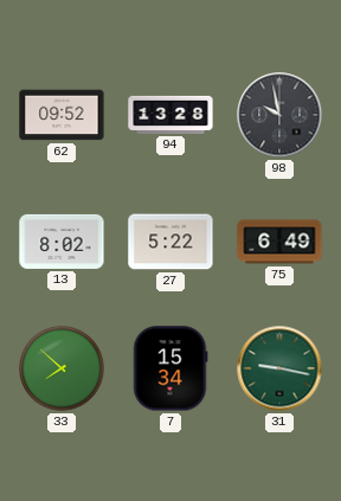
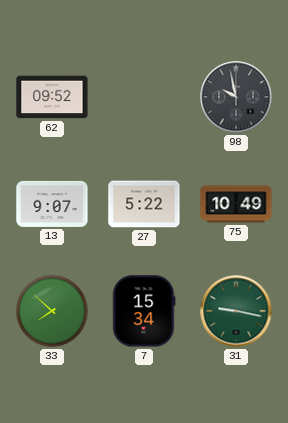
94: 13:28 -> none (170, 115)
13: 8:02 -> 9:07 (52, 204)
75: 6:49 -> 10:49 (236, 204)
